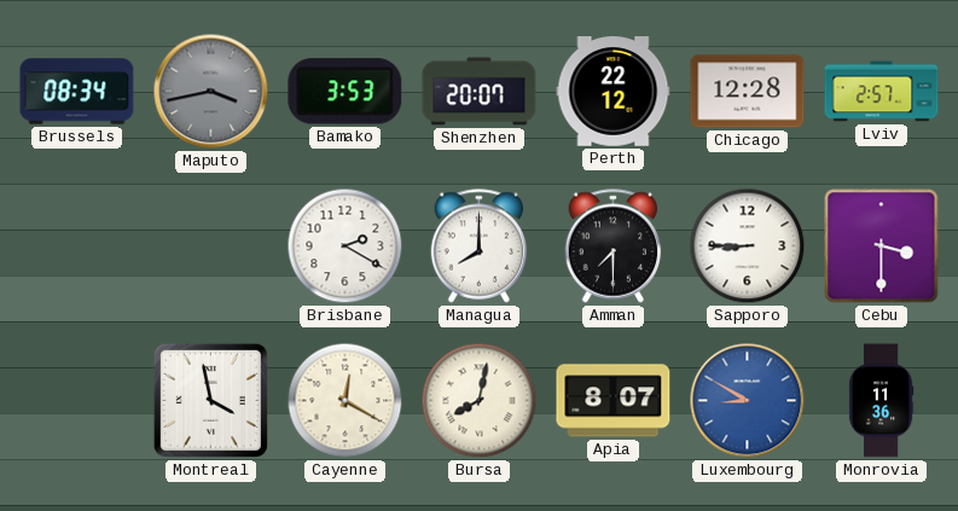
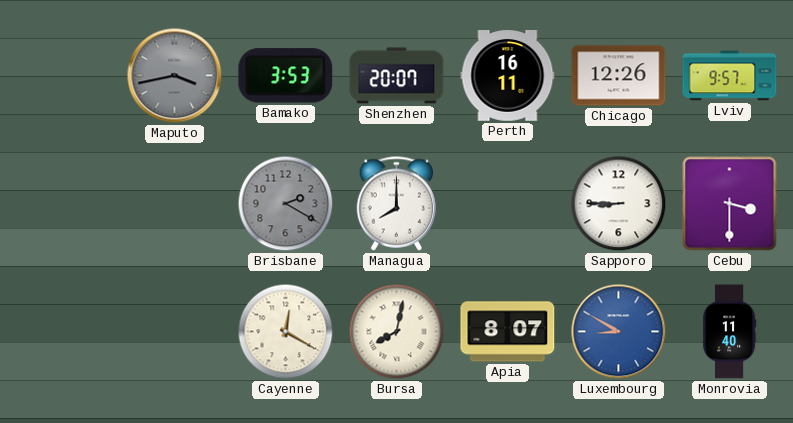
Brussels: 08:34 -> none (77, 92)
Perth: 22:12 -> 16:11 (508, 76)
Chicago: 12:28 -> 12:26 (619, 76)
Lviv: 2:57 -> 9:57 (730, 76)
Brisbane dial: white -> grey (286, 204)
Amman: 7:30 -> none (614, 246)
Montreal: 3:58 -> none (210, 400)
Monrovia: 11:36 -> 11:40 (729, 332)
